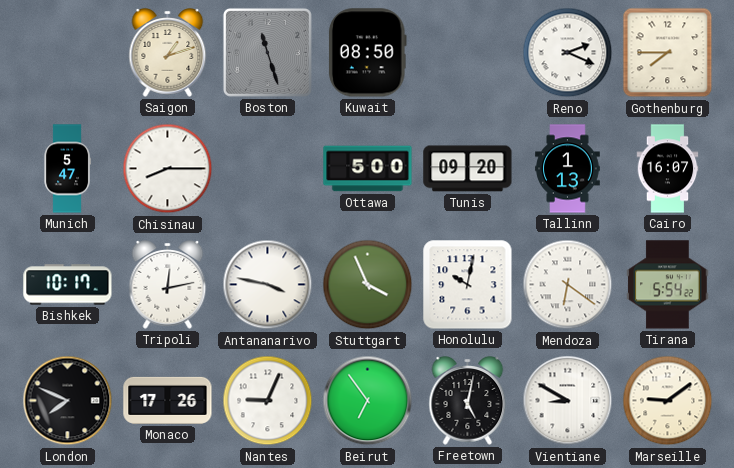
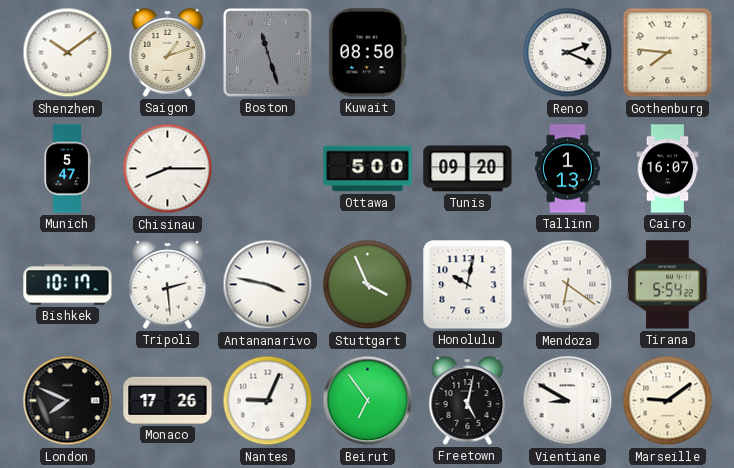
Shenzhen: none -> 10:09 (68, 53)
Gothenburg: 7:45 -> 7:46 (668, 53)
Tripoli: 12:13 -> 2:29 (168, 285)
